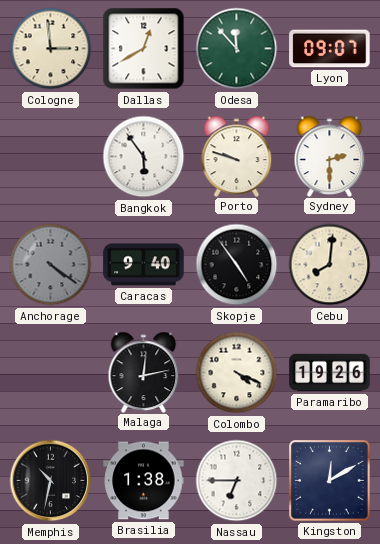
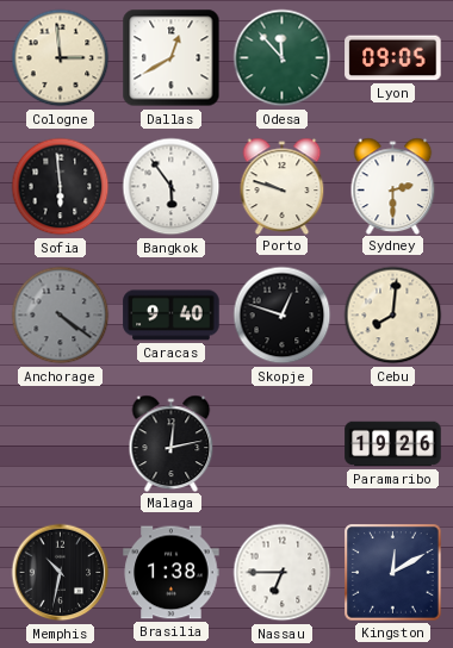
Lyon: 09:07 -> 09:05 (393, 58)
Sofia: none -> 5:59 (61, 187)
Skopje: 4:54 -> 12:48 (283, 316)
Colombo: 4:19 -> none (237, 373)
